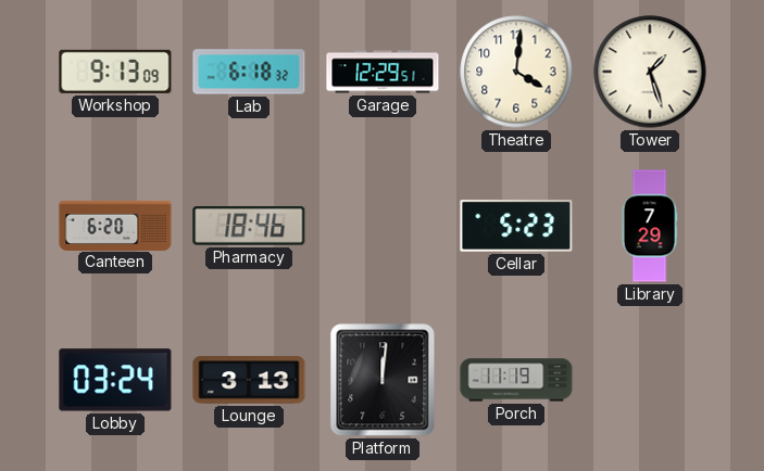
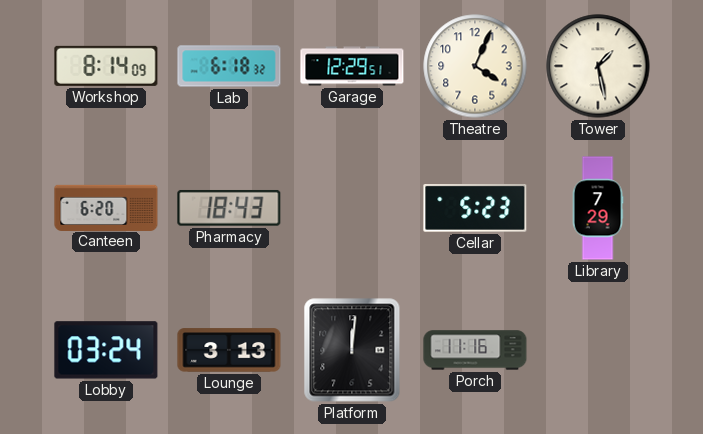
Workshop: 9:13 -> 8:14 (106, 66)
Theatre: 4:01 -> 4:04 (475, 66)
Tower: 1:27 -> 1:28 (598, 66)
Pharmacy: 18:46 -> 18:43 (229, 208)
Porch: 11:19 -> 11:16 (475, 350)
